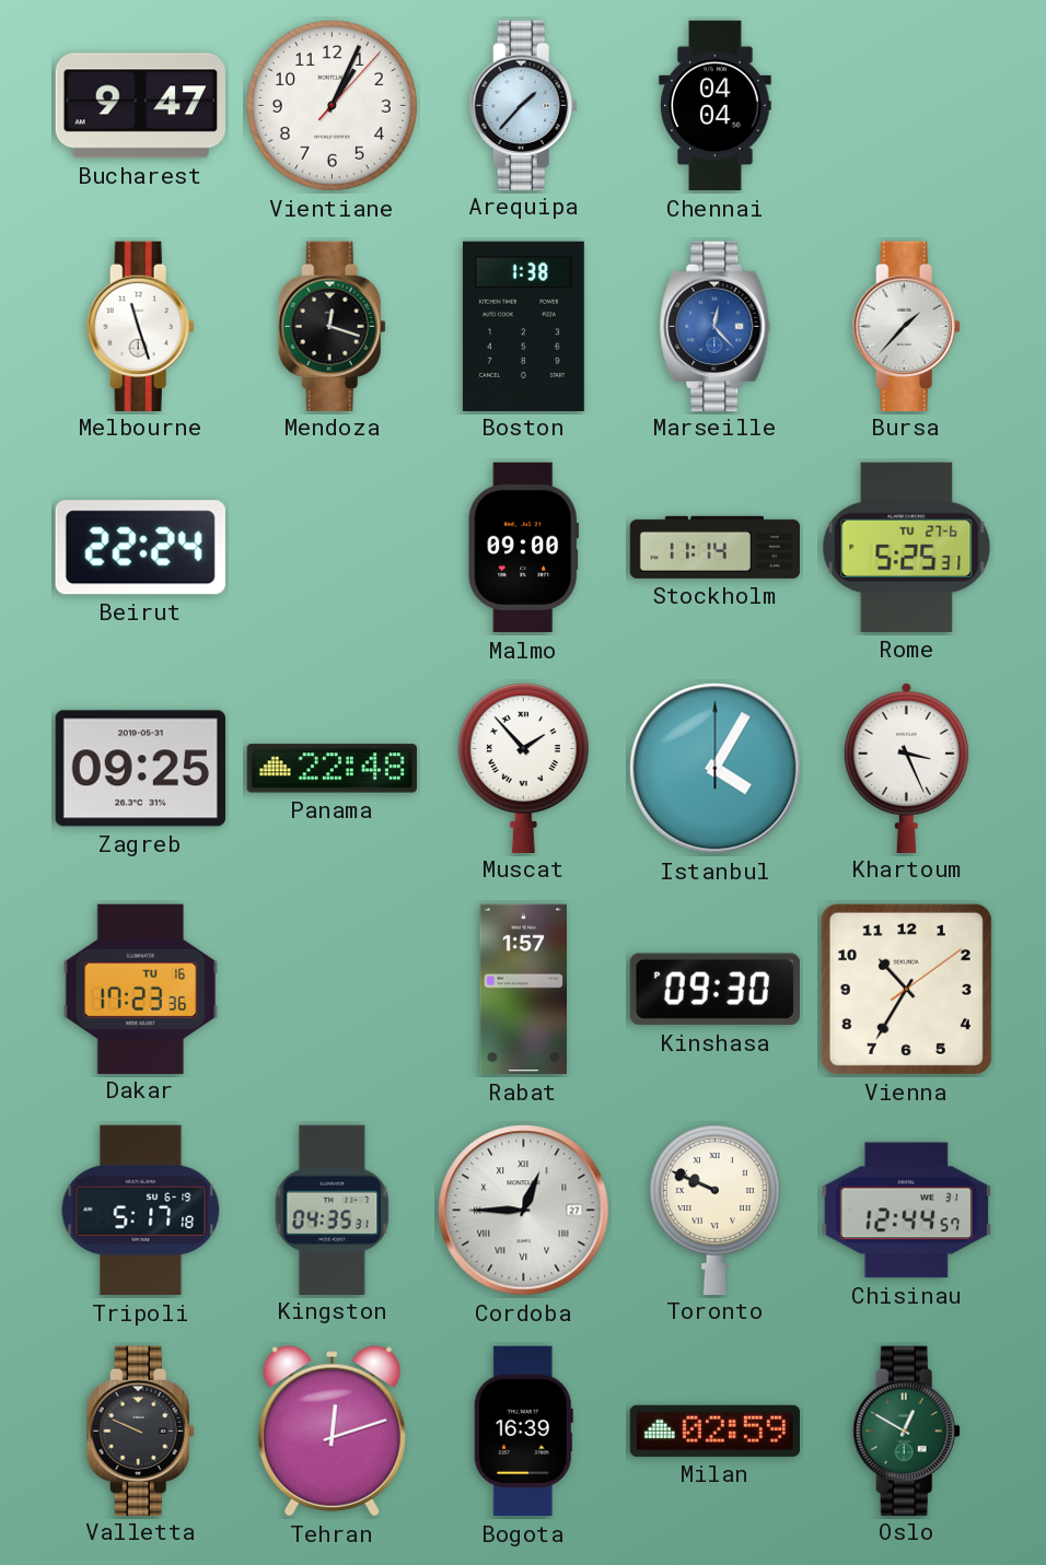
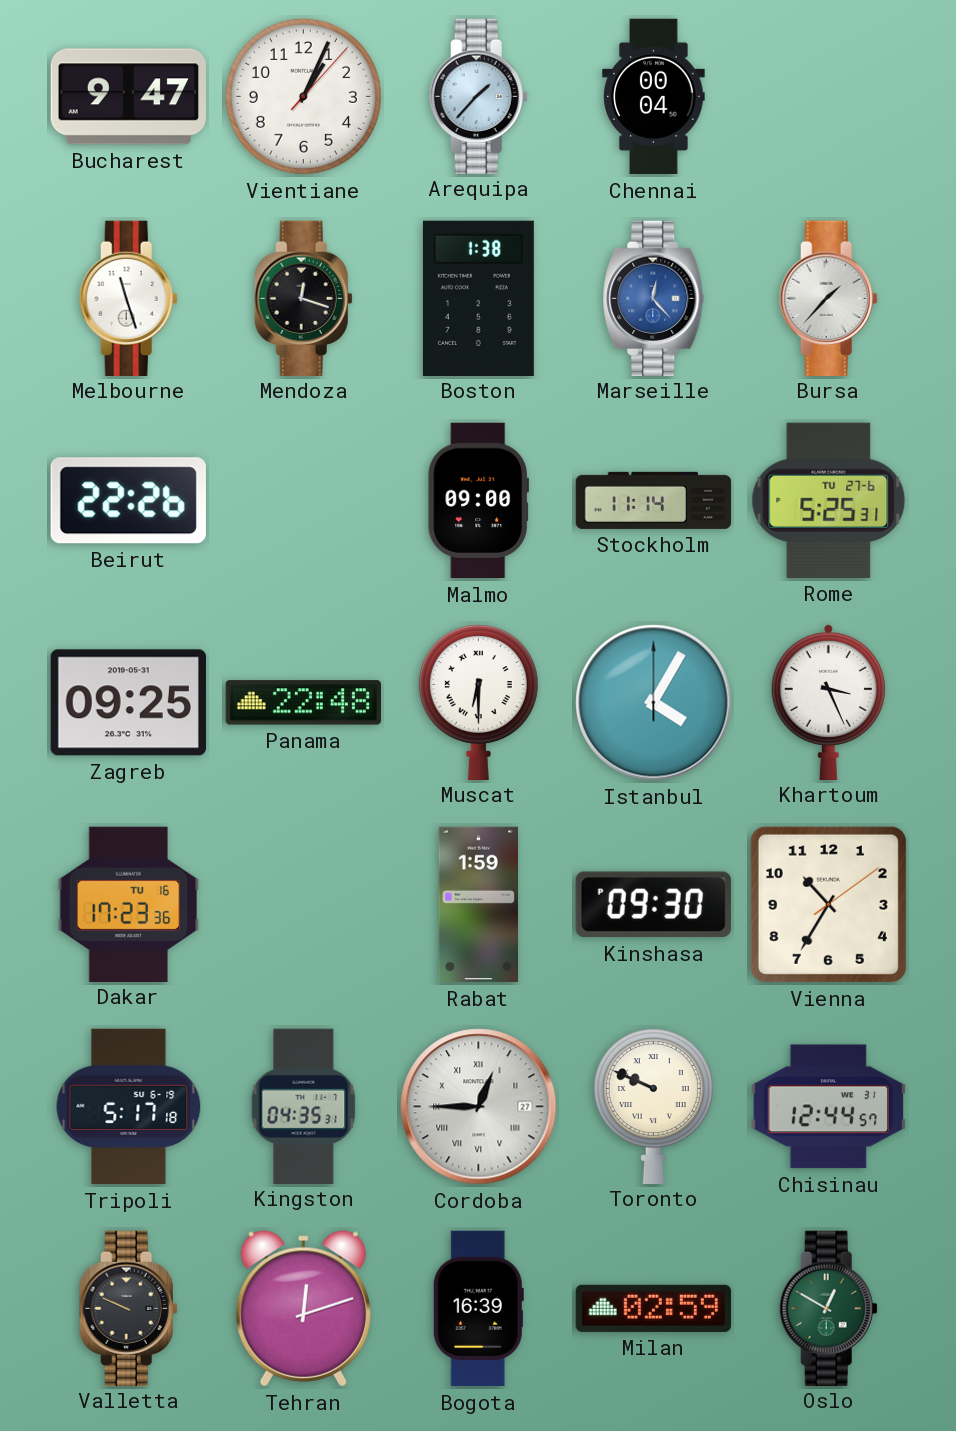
Chennai: 04:04 -> 00:04 (654, 97)
Beirut: 22:24 -> 22:26 (128, 501)
Muscat: 1:53 -> 6:30 (478, 702)
Rabat: 1:57 -> 1:59 (478, 905)
